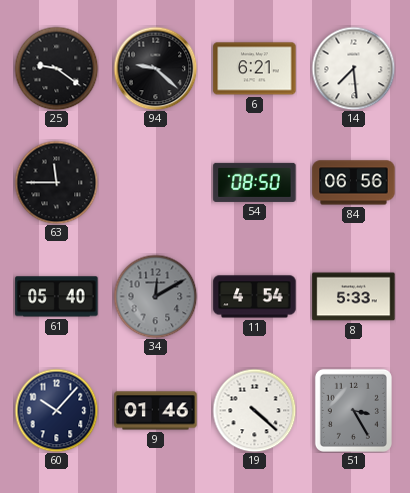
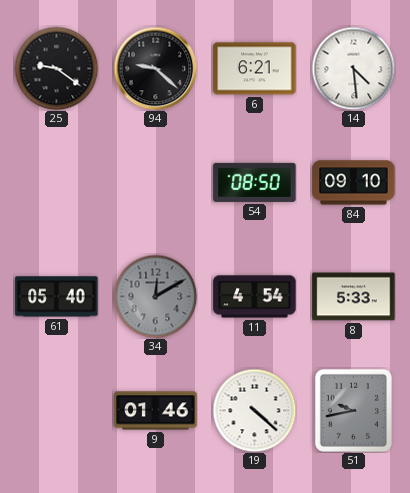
14: 7:29 -> 4:29 (353, 68)
63: 11:45 -> none (56, 182)
84: 06:56 -> 09:10 (354, 183)
60: 10:07 -> none (56, 410)
51: 3:25 -> 9:43 (353, 410)
